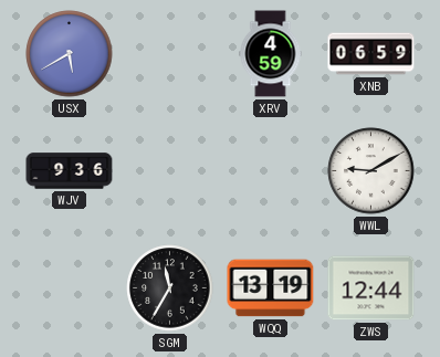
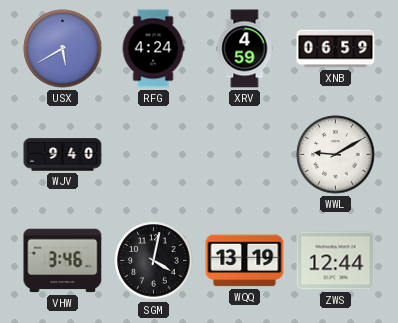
RFG: none -> 4:24 (153, 49)
WJV: 9:36 -> 9:40 (63, 155)
VHW: none -> 3:46 (63, 261)
SGM: 11:35 -> 4:02 (154, 261)
